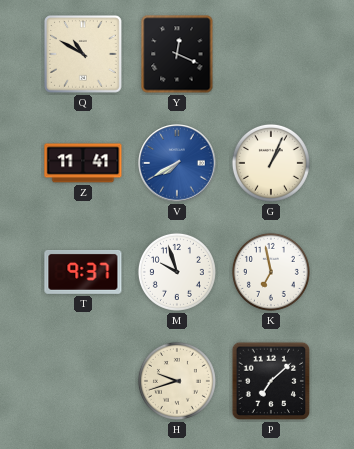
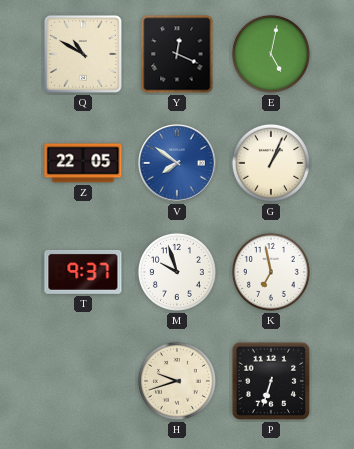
E: none -> 5:02 (271, 54)
Z: 11:41 -> 22:05 (83, 163)
V: 7:40 -> 7:51 (177, 163)
P: 7:08 -> 6:33 (271, 381)
